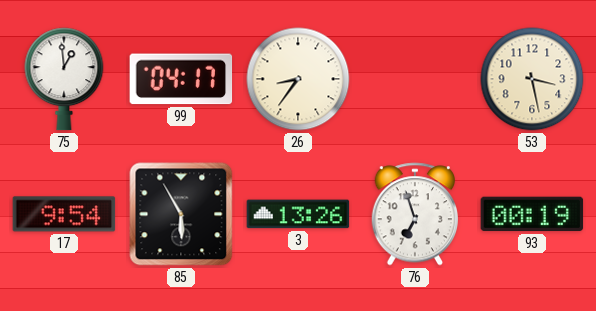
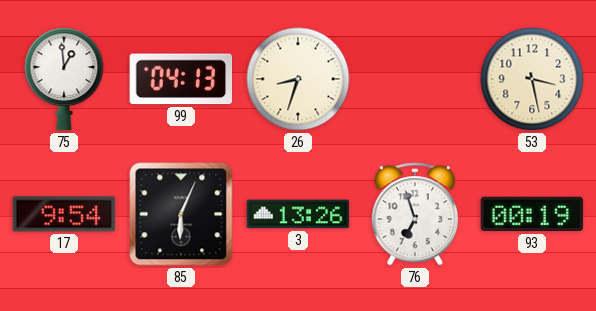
99: 04:17 -> 04:13 (181, 79)
26: 8:36 -> 8:33 (298, 79)
85: 5:55 -> 6:04 (181, 214)
